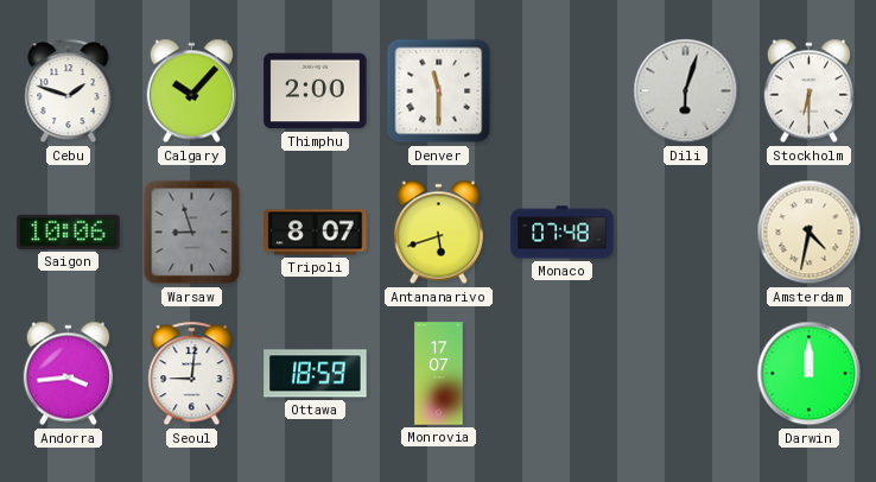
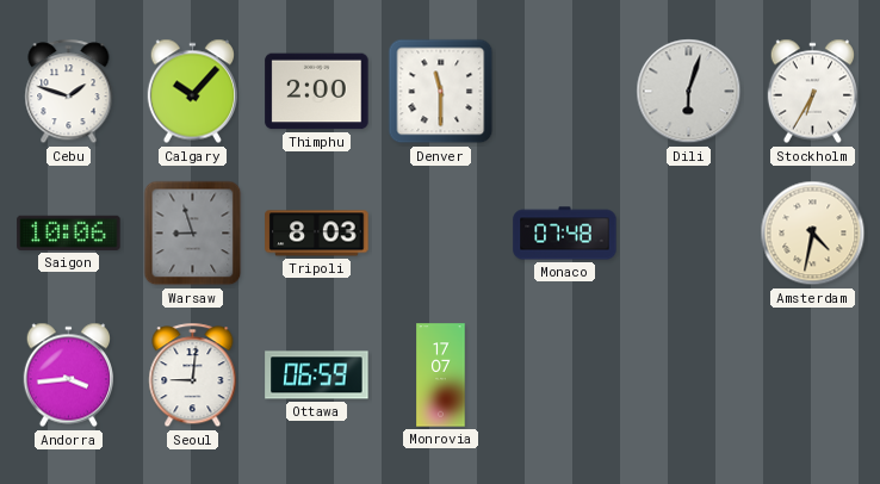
Stockholm: 6:30 -> 6:35 (812, 92)
Tripoli: 8:07 -> 8:03 (317, 234)
Antananarivo: 5:42 -> none (438, 233)
Ottawa: 18:59 -> 06:59 (317, 376)
Darwin: 12:00 -> none (810, 374)
